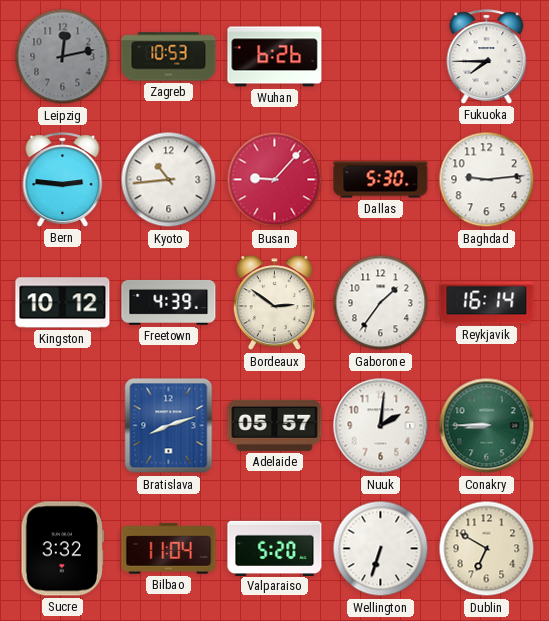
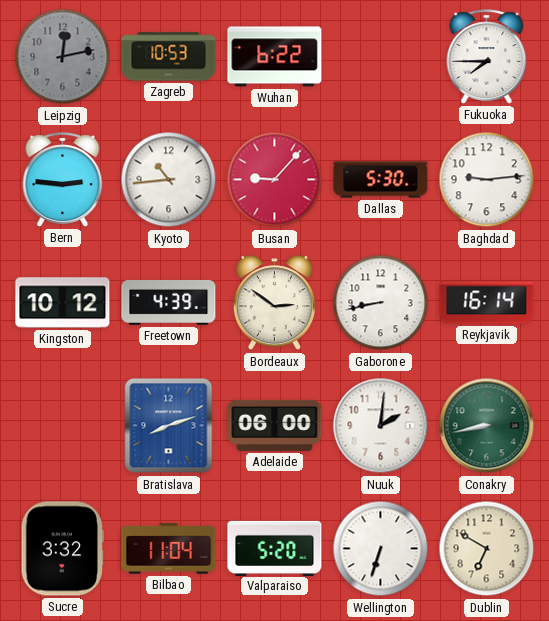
Wuhan: 6:26 -> 6:22 (275, 57)
Gaborone: 1:36 -> 8:43 (381, 303)
Adelaide: 05:57 -> 06:00 (275, 425)
Conakry: 8:45 -> 8:43 (487, 426)
